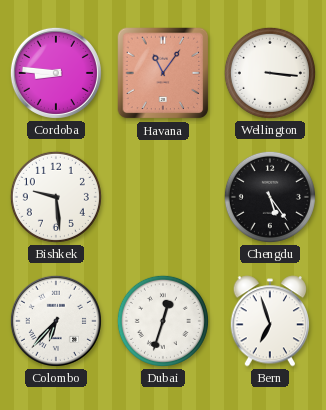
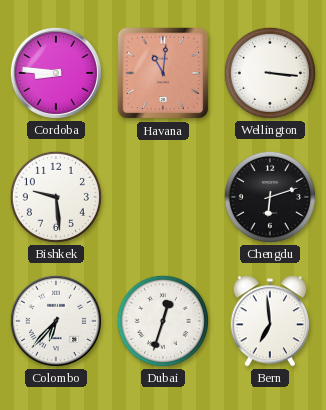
Havana: 11:06 -> 11:01 (163, 73)
Chengdu: 5:24 -> 6:12 (270, 197)
Bern: 6:57 -> 6:59 (270, 321)
